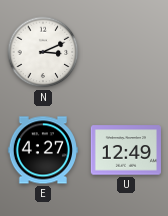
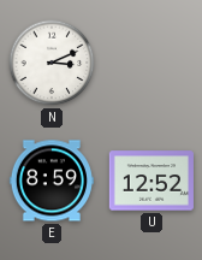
E: 4:27 -> 8:59 (52, 181)
U: 12:49 -> 12:52 (151, 181)
